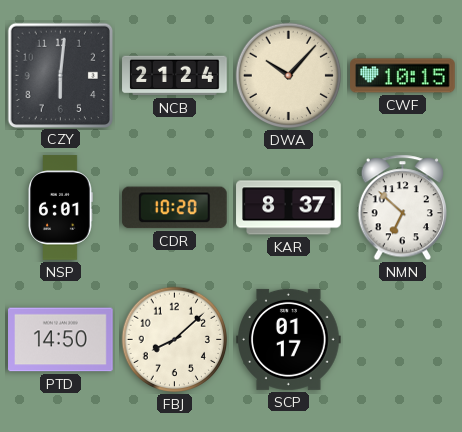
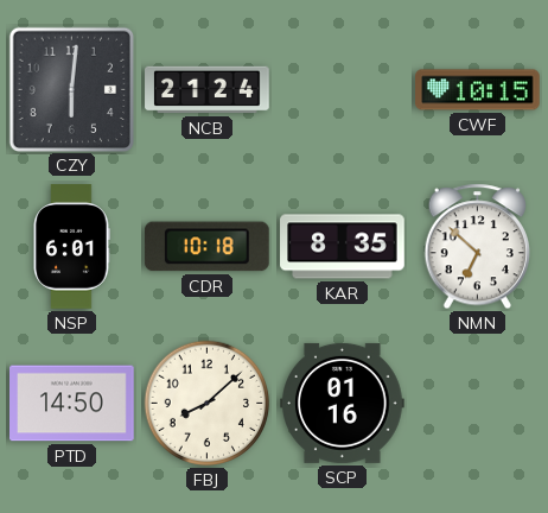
DWA: 10:07 -> none (289, 76)
CDR: 10:20 -> 10:18 (206, 247)
KAR: 8:37 -> 8:35 (343, 247)
SCP: 01:17 -> 01:16 (343, 403)
